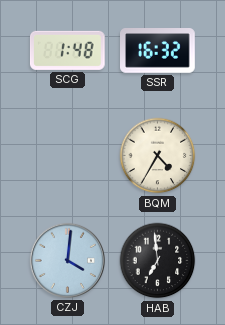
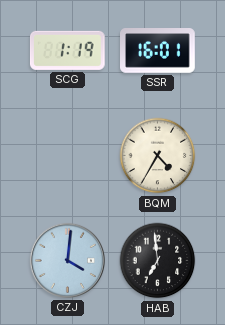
SCG: 1:48 -> 1:19 (67, 50)
SSR: 16:32 -> 16:01 (158, 51)
